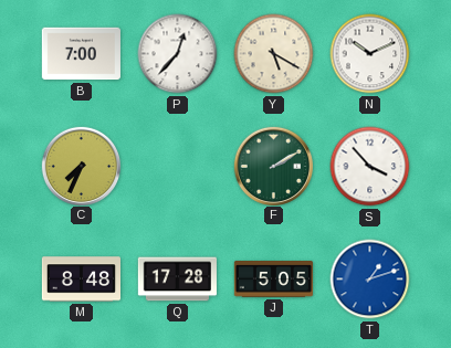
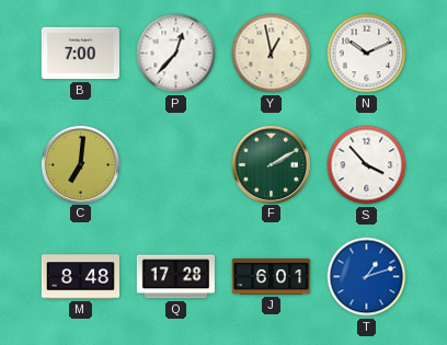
Y: 5:20 -> 12:58 (272, 54)
C: 7:34 -> 7:01 (80, 164)
J: 5:05 -> 6:01 (271, 277)
